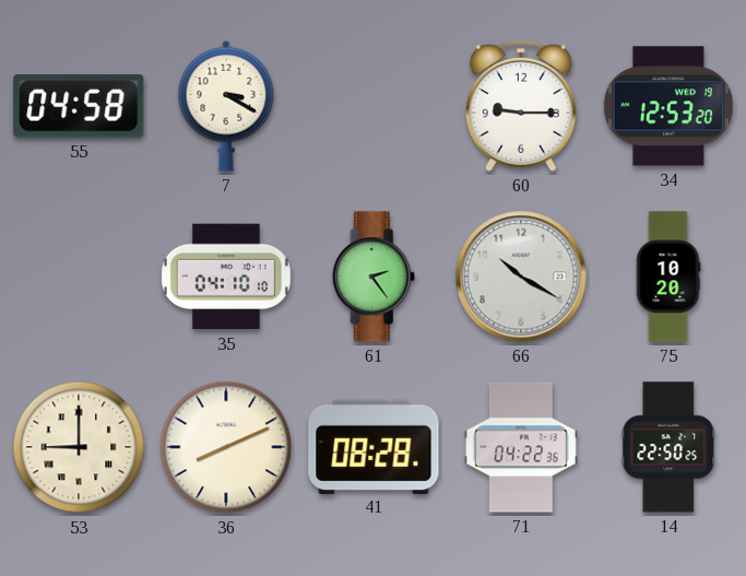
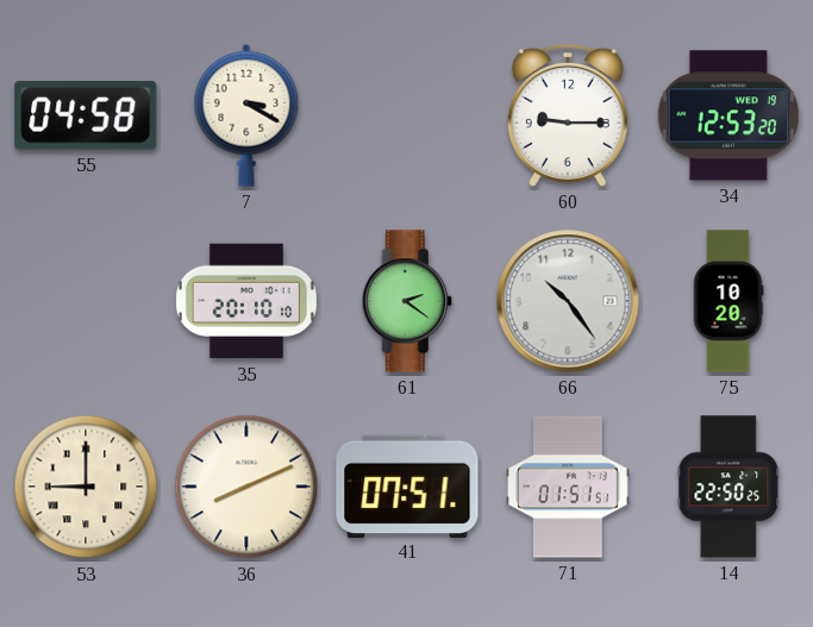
35: 04:10 -> 20:10 (246, 301)
61: 2:24 -> 2:21 (407, 301)
66: 10:20 -> 10:24 (568, 301)
41: 08:28 -> 07:51 (407, 485)
71: 04:22 -> 01:51 (568, 487)
